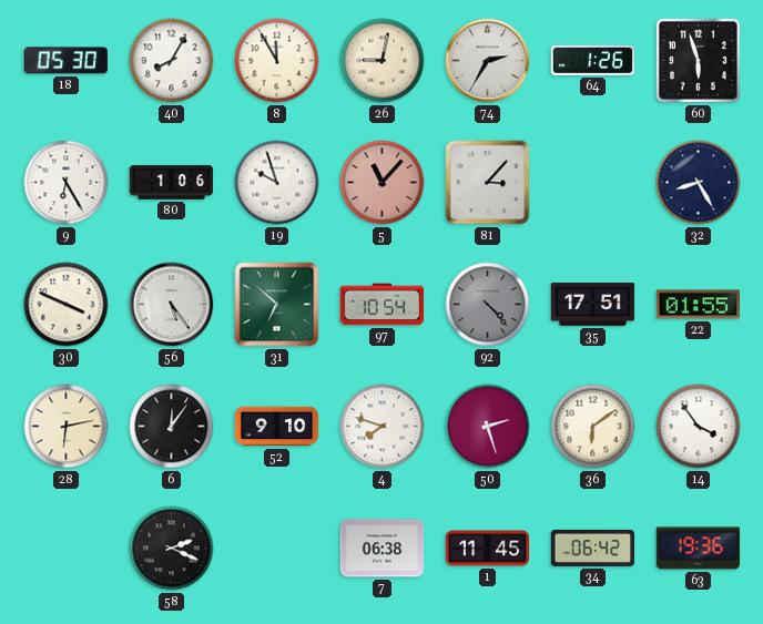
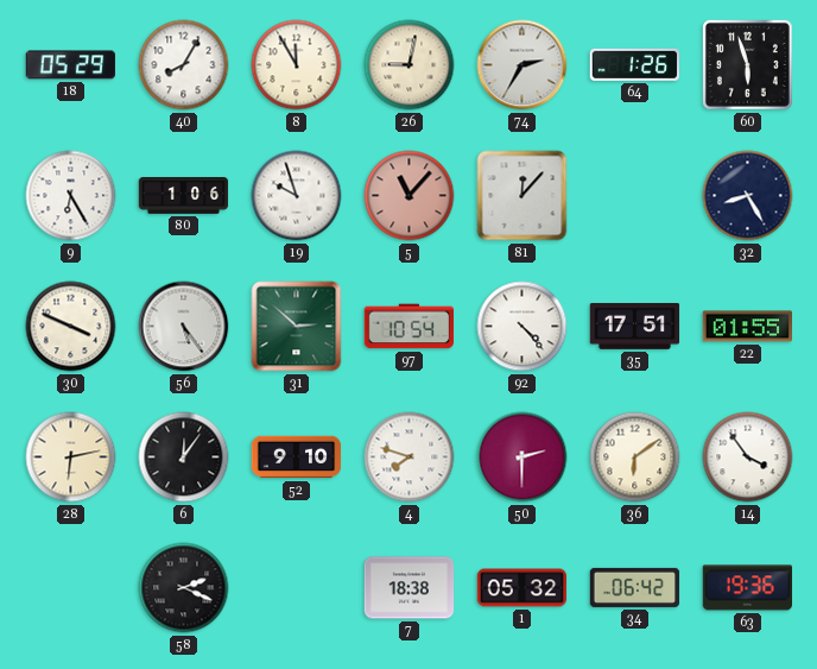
18: 05:30 -> 05:29 (70, 65)
81: 3:07 -> 12:07 (522, 196)
31: 6:52 -> 2:52 (297, 327)
92 dial: grey -> white (522, 327)
50: 2:27 -> 2:30 (522, 457)
7: 06:38 -> 18:38 (410, 588)
1: 11:45 -> 05:32 (522, 588)
